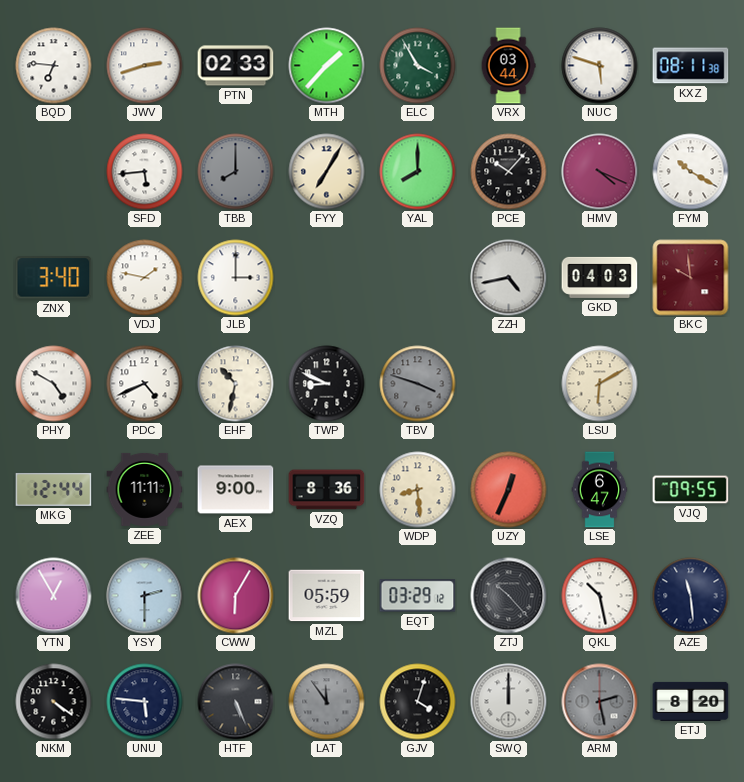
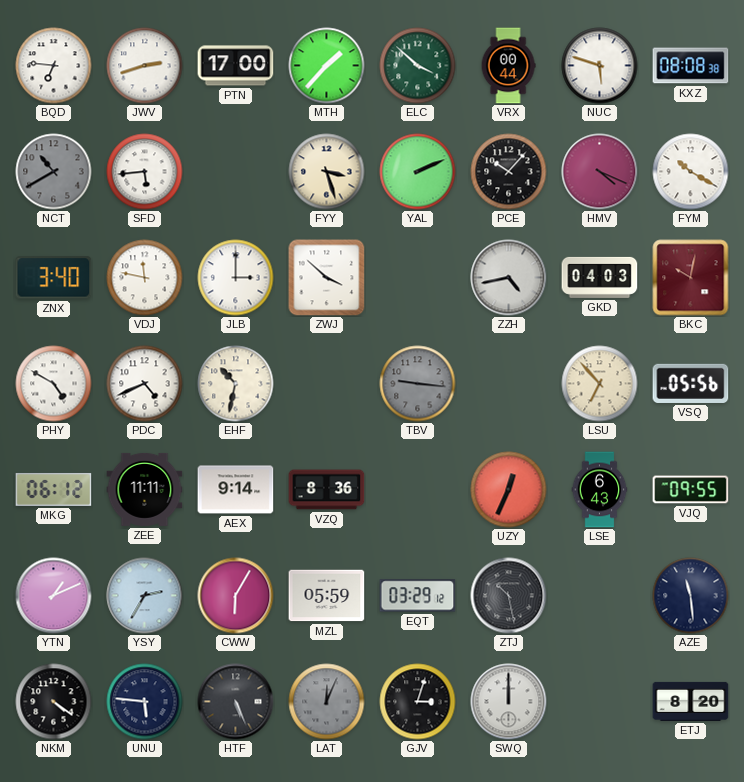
PTN: 02:33 -> 17:00 (236, 66)
ELC: 3:55 -> 3:52 (418, 66)
VRX: 03:44 -> 00:44 (508, 66)
KXZ: 08:11 -> 08:08 (691, 66)
NCT: none -> 10:40 (54, 172)
TBB: 8:00 -> none (236, 172)
FYY: 7:05 -> 3:27 (327, 172)
YAL: 8:00 -> 2:11 (418, 172)
VDJ: 1:47 -> 11:47 (145, 278)
ZWJ: none -> 3:52 (327, 278)
BKC: 9:59 -> 10:02 (691, 278)
TWP: 8:49 -> none (327, 384)
TBV: 3:48 -> 9:16 (418, 384)
LSU: 6:10 -> 6:53 (600, 384)
VSQ: none -> 05:56 (691, 383)
MKG: 12:44 -> 06:12 (54, 489)
AEX: 9:00 -> 9:14 (236, 490)
WDP: 8:29 -> none (418, 490)
LSE: 6:47 -> 6:43 (600, 490)
YTN: 12:55 -> 1:11 (54, 596)
YSY: 2:30 -> 2:35 (145, 596)
ZTJ: 10:23 -> 10:28 (509, 596)
QKL: 10:28 -> none (600, 596)
LAT: 11:54 -> 12:04 (327, 702)
GJV: 4:03 -> 3:03 (418, 702)
ARM: 2:28 -> none (600, 702)
